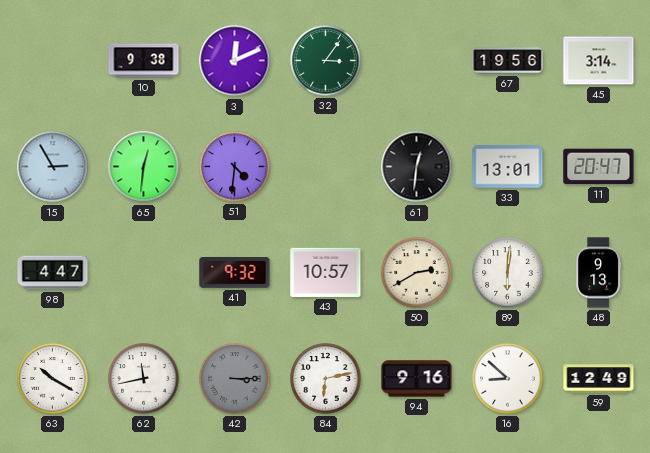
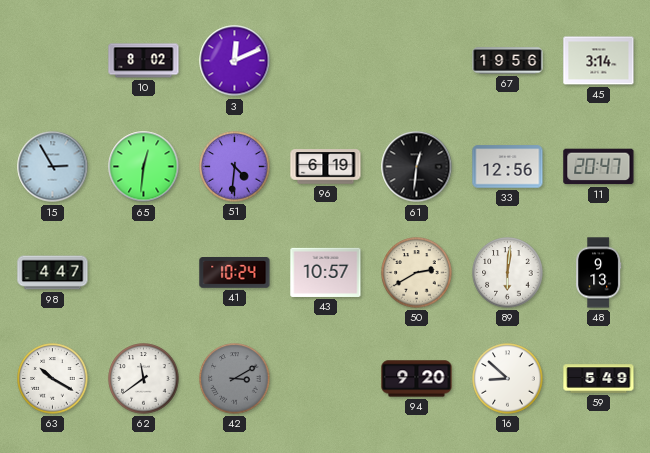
10: 9:38 -> 8:02 (144, 61)
32: 3:06 -> none (326, 61)
96: none -> 6:19 (326, 167)
33: 13:01 -> 12:56 (508, 167)
41: 9:32 -> 10:24 (235, 273)
62: 11:43 -> 11:39 (144, 379)
42: 3:15 -> 3:10 (235, 379)
84: 6:13 -> none (326, 379)
94: 9:16 -> 9:20 (417, 379)
59: 12:49 -> 5:49 (599, 379)
